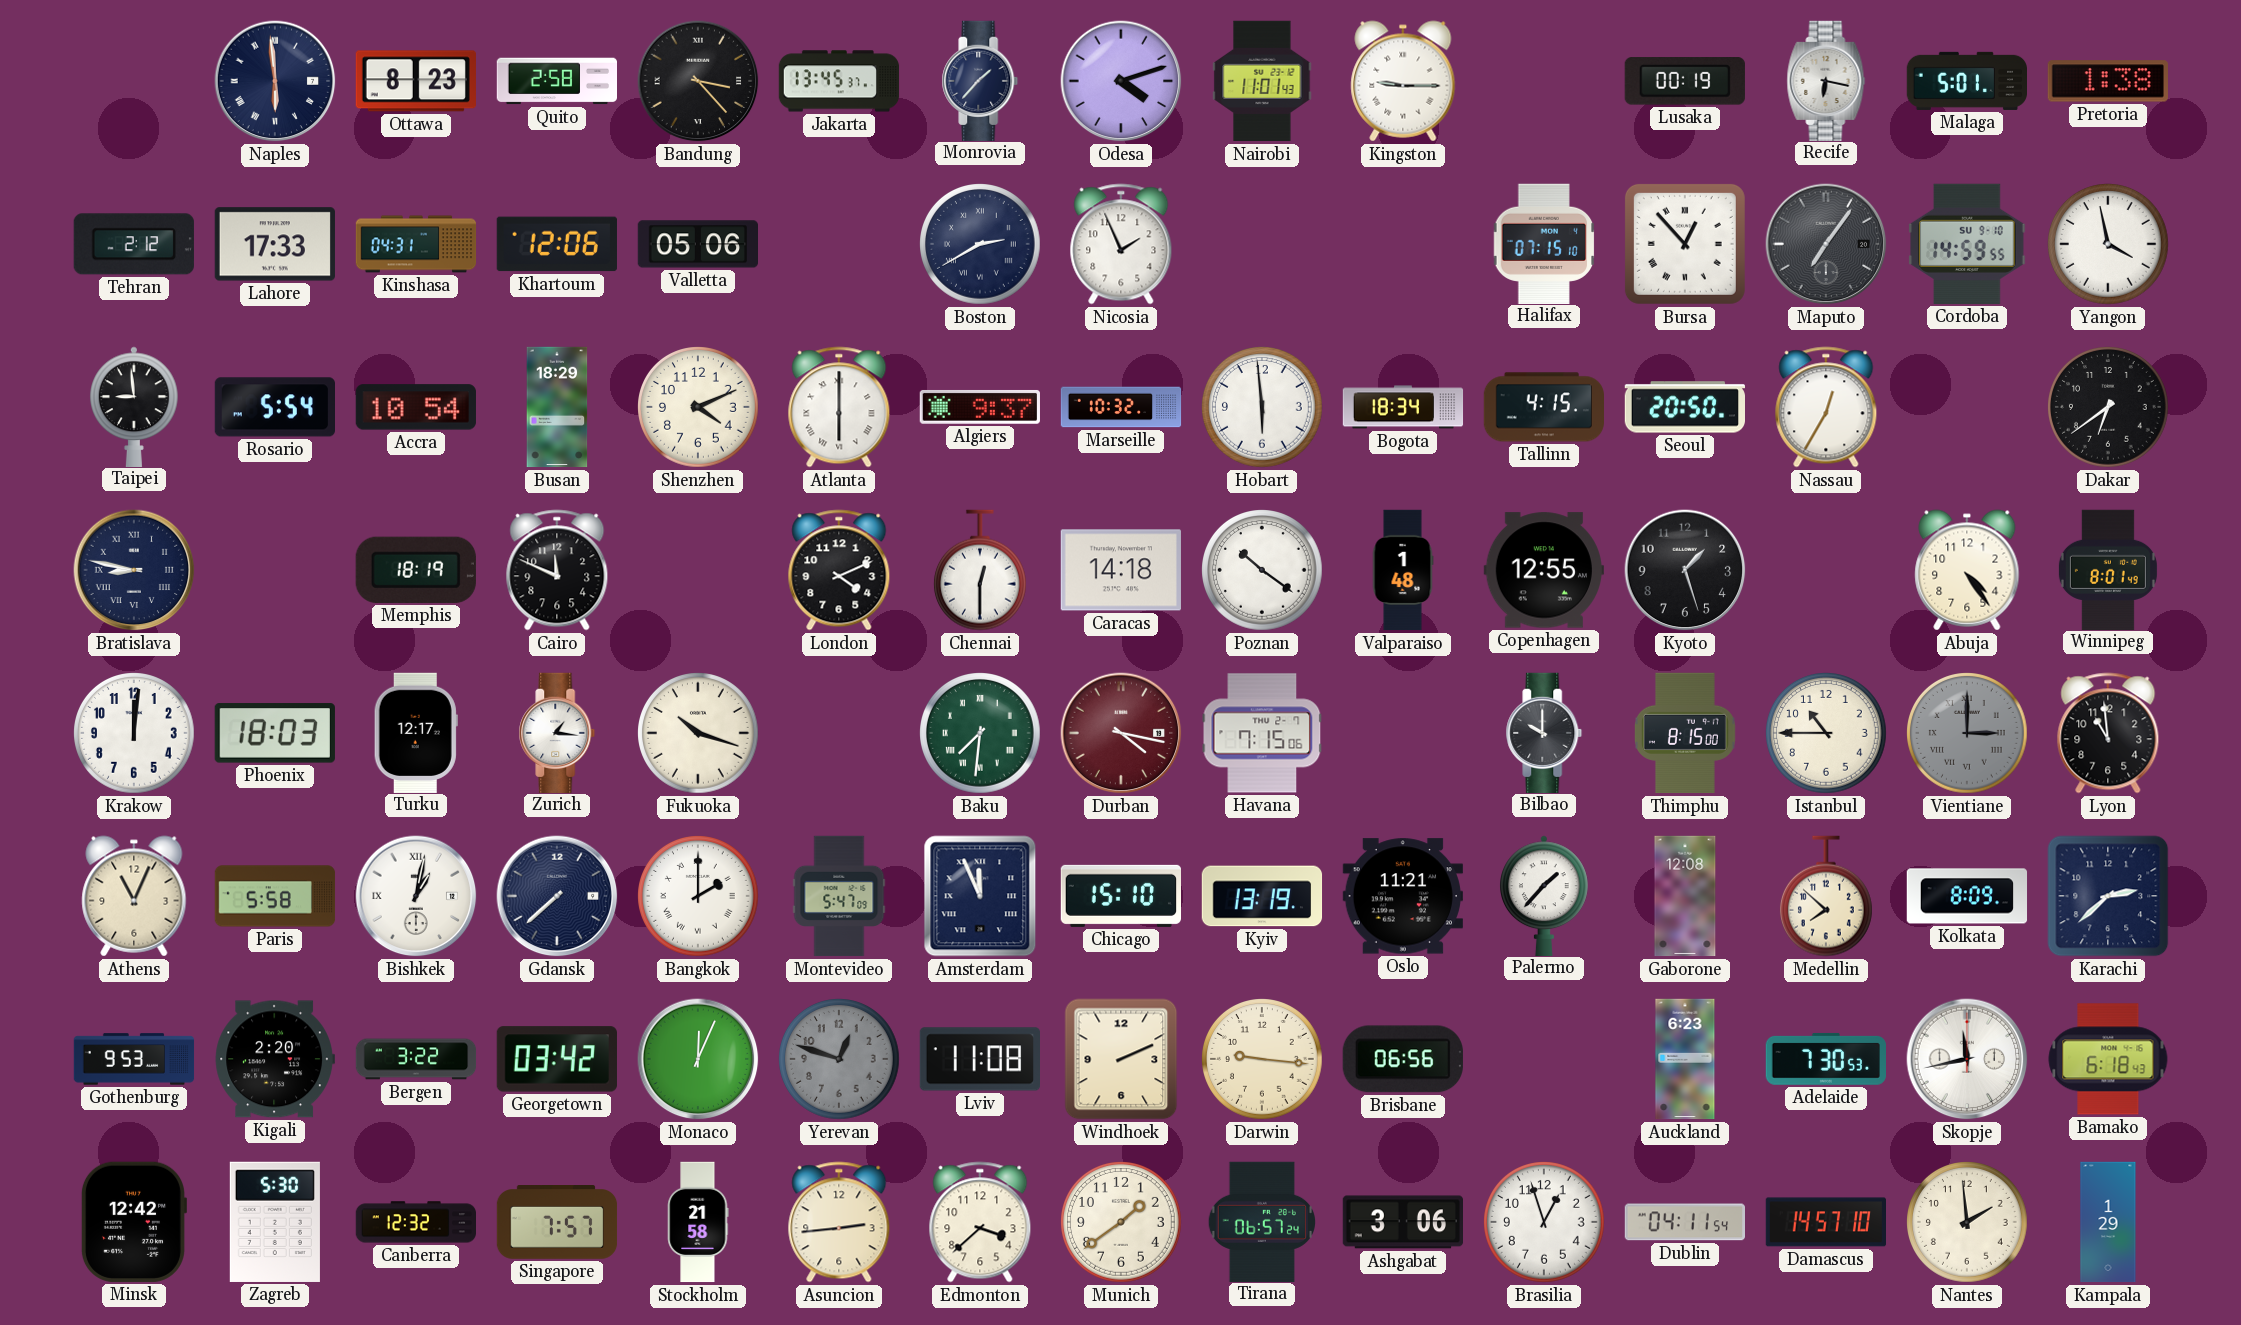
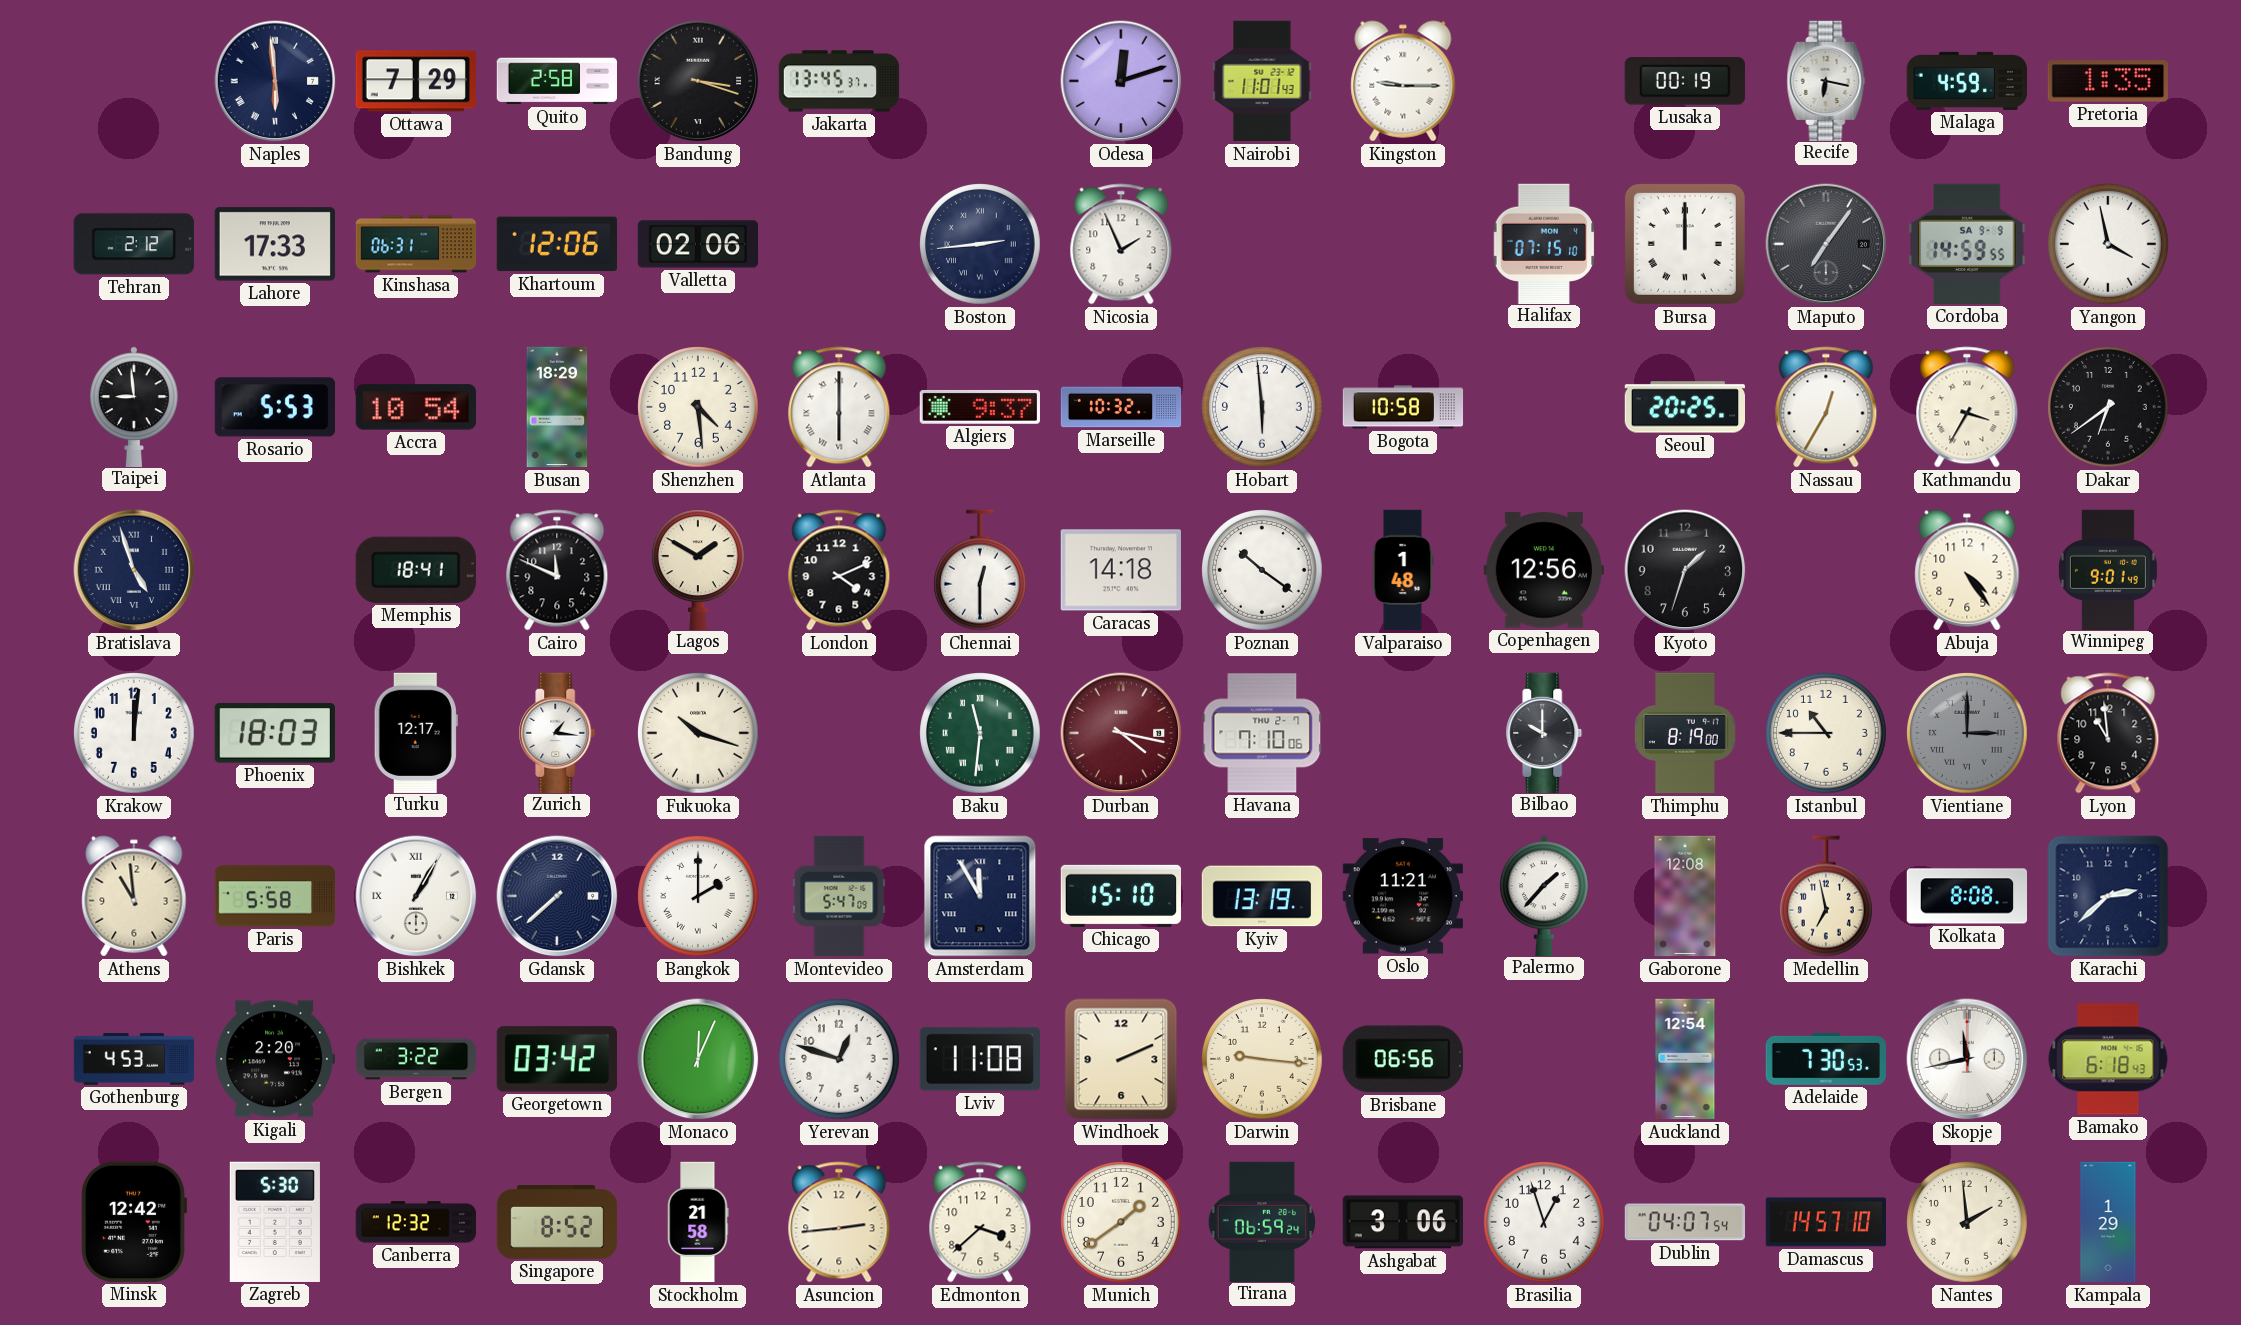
Ottawa: 8:23 -> 7:29 (416, 81)
Bandung: 3:23 -> 3:18 (698, 81)
Monrovia: 1:37 -> none (980, 80)
Odesa: 4:12 -> 12:12 (1121, 81)
Malaga: 5:01 -> 4:59 (1966, 81)
Pretoria: 1:38 -> 1:35 (2108, 81)
Kinshasa: 04:31 -> 06:31 (416, 244)
Valletta: 05:06 -> 02:06 (698, 244)
Boston: 2:40 -> 2:44 (981, 245)
Bursa: 12:53 -> 12:00 (1685, 244)
Cordoba date: SU 9-10 -> SA 9-9 (1967, 244)
Rosario: 5:54 -> 5:53 (274, 407)
Shenzhen: 4:11 -> 4:29 (699, 408)
Bogota: 18:34 -> 10:58 (1403, 407)
Tallinn: 4:15 -> none (1543, 407)
Seoul: 20:50 -> 20:25 (1684, 407)
Kathmandu: none -> 3:35 (1967, 407)
Bratislava: 8:47 -> 4:57 (134, 570)
Memphis: 18:19 -> 18:41 (416, 570)
Lagos: none -> 1:50 (698, 569)
Copenhagen: 12:55 -> 12:56 (1544, 570)
Kyoto: 1:27 -> 1:33 (1685, 570)
Winnipeg: 8:01 -> 9:01 (2108, 569)
Baku: 7:31 -> 11:31 (981, 734)
Havana: 7:15 -> 7:10 (1262, 733)
Thimphu: 8:15 -> 8:19 (1685, 733)
Athens: 11:04 -> 10:59 (134, 896)
Bishkek: 1:02 -> 1:05 (416, 896)
Amsterdam: 11:56 -> 11:55 (980, 896)
Medellin: 7:52 -> 6:58 (1826, 896)
Kolkata: 8:09 -> 8:08 (1967, 896)
Gothenburg: 9:53 -> 4:53 (134, 1059)
Yerevan dial: grey -> white (840, 1060)
Auckland: 6:23 -> 12:54 (1685, 1059)
Singapore: 7:57 -> 8:52 (557, 1222)
Tirana: 06:57 -> 06:59 (1261, 1221)
Dublin: 04:11 -> 04:07 (1684, 1222)
